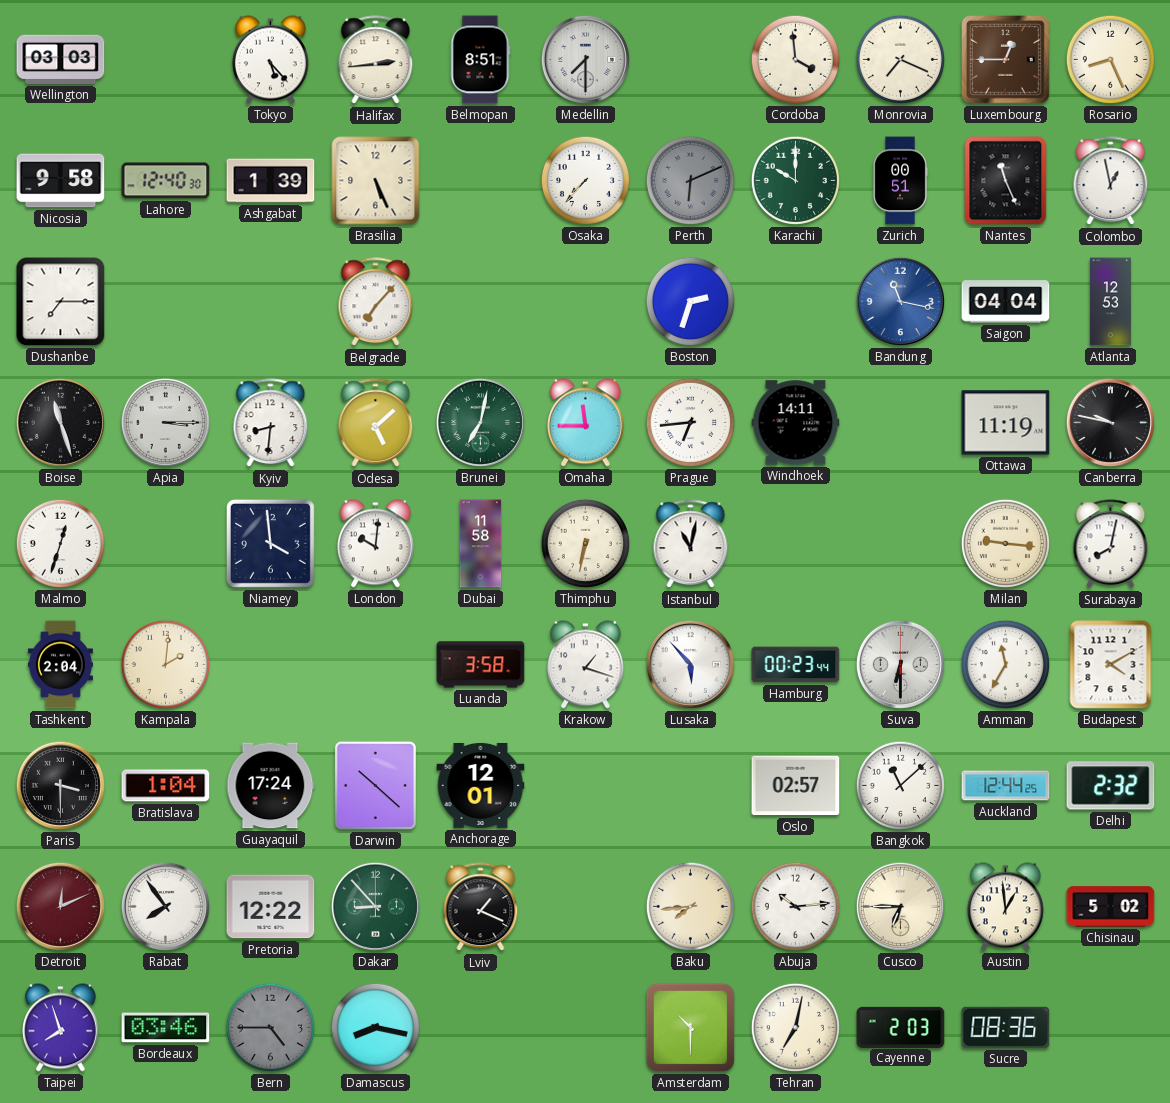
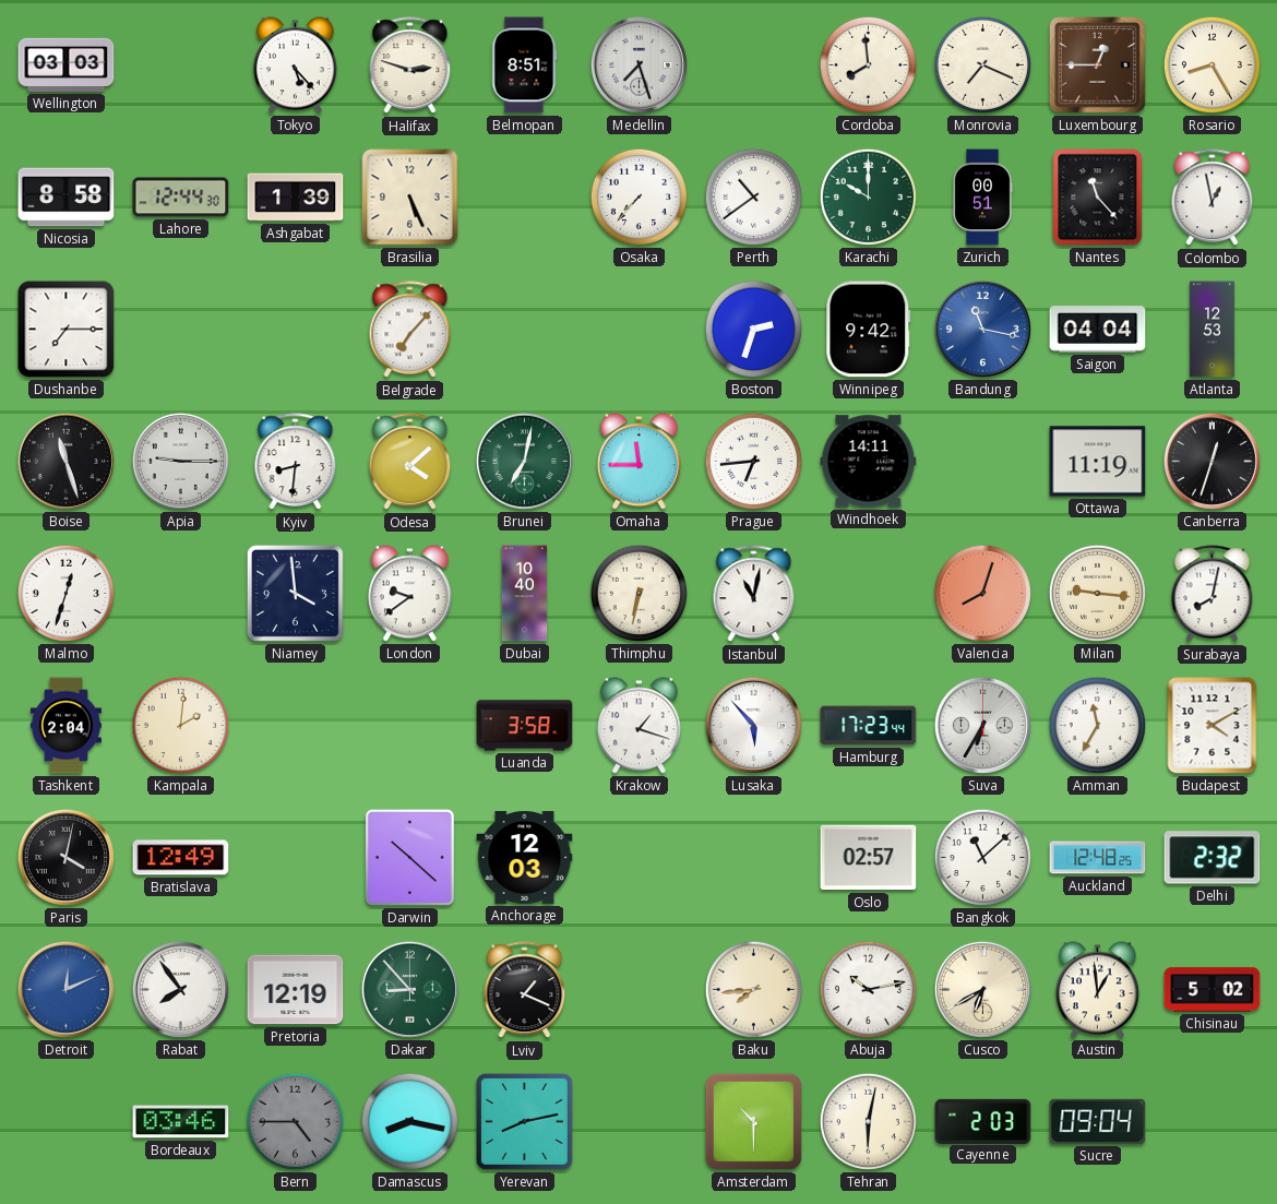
Halifax: 2:44 -> 2:48 (410, 65)
Medellin: 7:30 -> 7:27 (638, 64)
Cordoba: 3:59 -> 7:59 (868, 64)
Rosario: 8:26 -> 8:25 (1212, 64)
Nicosia: 9:58 -> 8:58 (67, 198)
Lahore: 12:40 -> 12:44 (181, 198)
Perth: 6:11 -> 10:39 (753, 196)
Perth dial: grey -> white (753, 196)
Nantes: 11:26 -> 11:23 (1098, 198)
Winnipeg: none -> 9:42 (869, 330)
Apia: 3:15 -> 9:15 (180, 461)
Odesa: 5:08 -> 4:08 (410, 462)
Canberra: 9:47 -> 12:33 (1212, 461)
London: 10:01 -> 9:39 (409, 594)
Dubai: 11:58 -> 10:40 (525, 594)
Valencia: none -> 8:03 (982, 593)
Hamburg: 00:23 -> 17:23 (869, 726)
Suva: 6:30 -> 6:35 (982, 725)
Paris: 3:30 -> 4:02 (65, 857)
Bratislava: 1:04 -> 12:49 (181, 858)
Guayaquil: 17:24 -> none (271, 786)
Anchorage: 12:01 -> 12:03 (525, 857)
Auckland: 12:44 -> 12:48 (1098, 858)
Detroit dial: burgundy -> blue (65, 989)
Pretoria: 12:22 -> 12:19 (296, 990)
Abuja: 10:14 -> 10:13 (868, 989)
Cusco: 6:45 -> 6:40 (982, 989)
Taipei: 7:57 -> none (60, 1028)
Yerevan: none -> 8:13 (524, 1121)
Tehran: 7:02 -> 6:02 (868, 1121)
Sucre: 08:36 -> 09:04 (1098, 1121)
